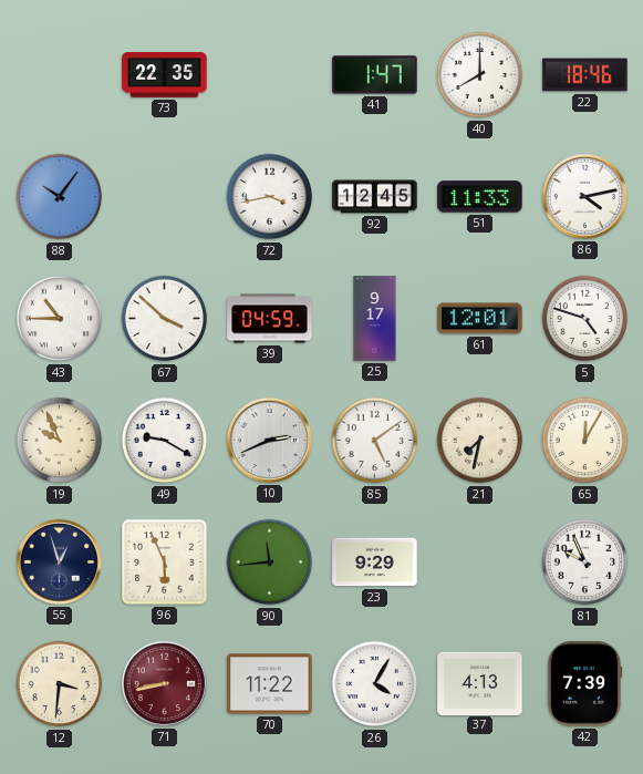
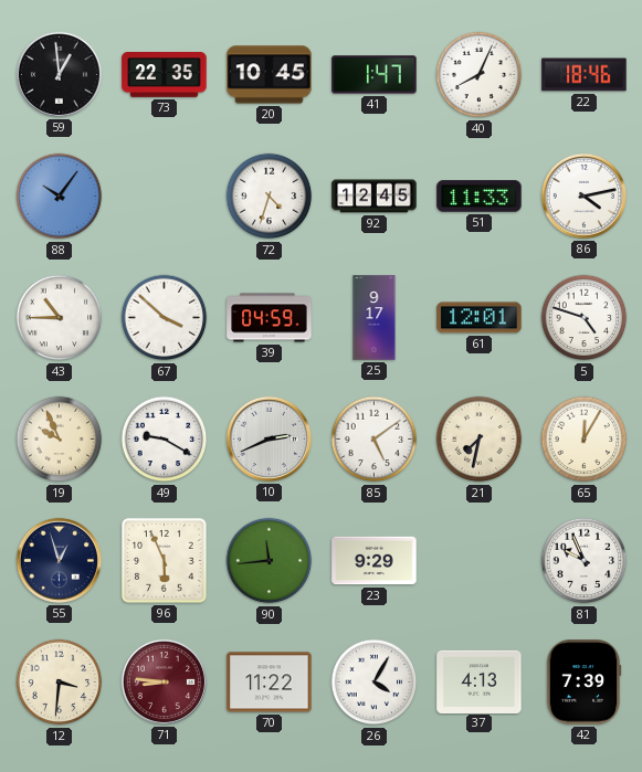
59: none -> 12:59 (59, 74)
20: none -> 10:45 (270, 75)
40: 8:00 -> 8:04 (480, 75)
72: 3:43 -> 4:33 (270, 197)
71: 8:43 -> 8:46 (164, 681)
